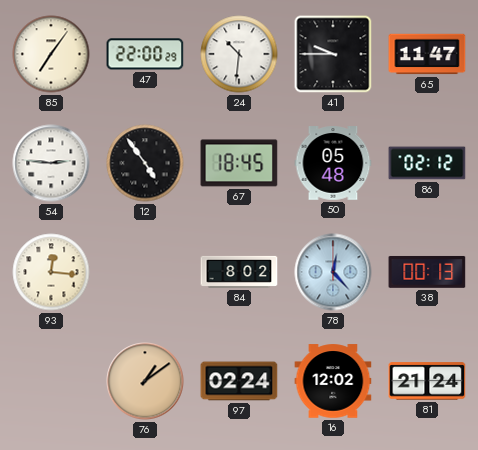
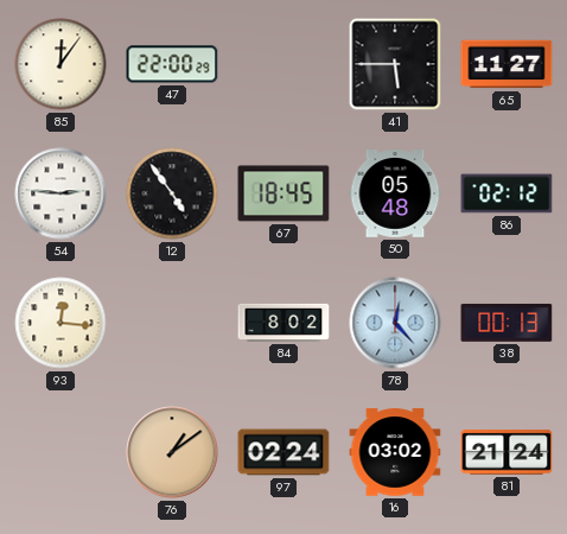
85: 7:06 -> 12:06 (60, 64)
24: 10:31 -> none (239, 54)
41: 9:45 -> 5:45 (395, 64)
65: 11:47 -> 11:27 (507, 64)
16: 12:02 -> 03:02 (395, 452)
